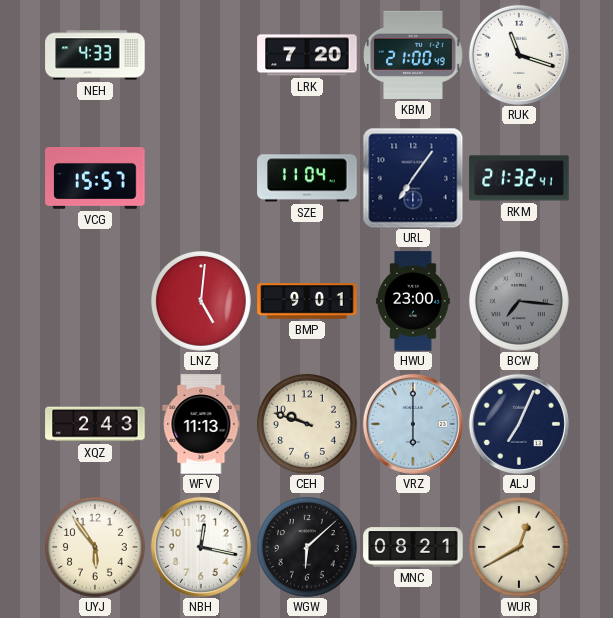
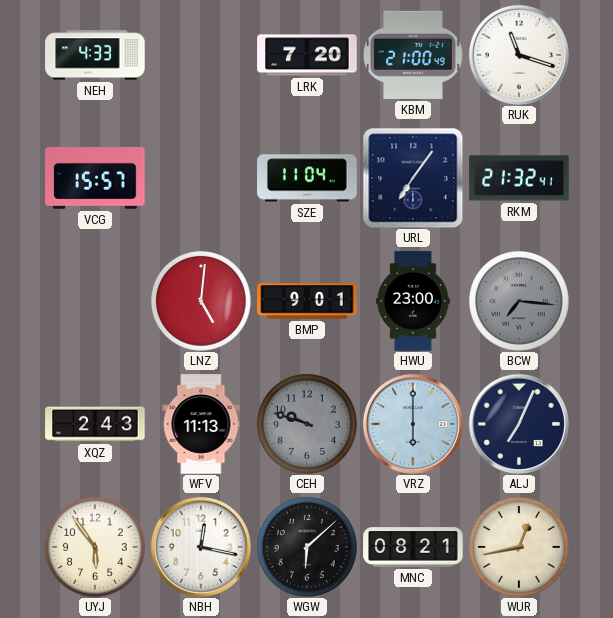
CEH dial: cream -> grey (307, 424)
WUR: 12:40 -> 12:43 (519, 547)
